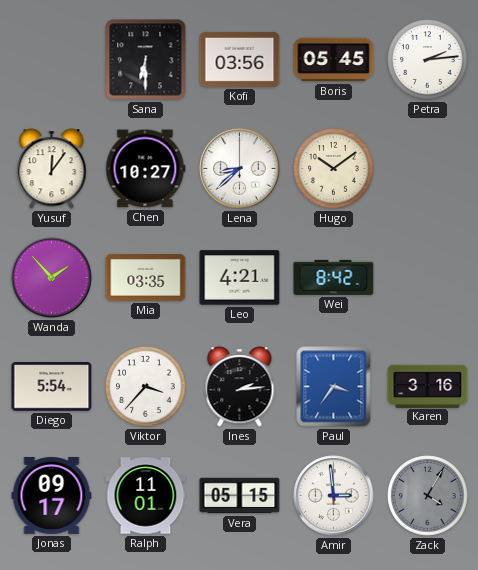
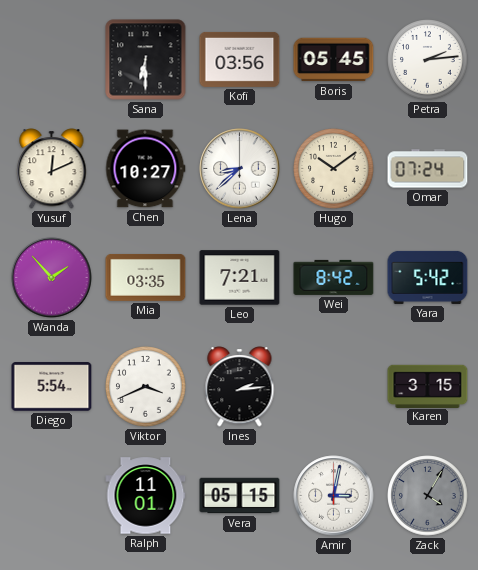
Yusuf: 12:06 -> 12:11 (52, 169)
Omar: none -> 07:24 (428, 169)
Leo: 4:21 -> 7:21 (240, 278)
Yara: none -> 5:42 (428, 277)
Viktor: 3:37 -> 3:41 (146, 387)
Paul: 3:36 -> none (334, 387)
Karen: 3:16 -> 3:15 (428, 386)
Jonas: 09:17 -> none (52, 495)
Amir: 2:59 -> 3:02 (334, 496)
